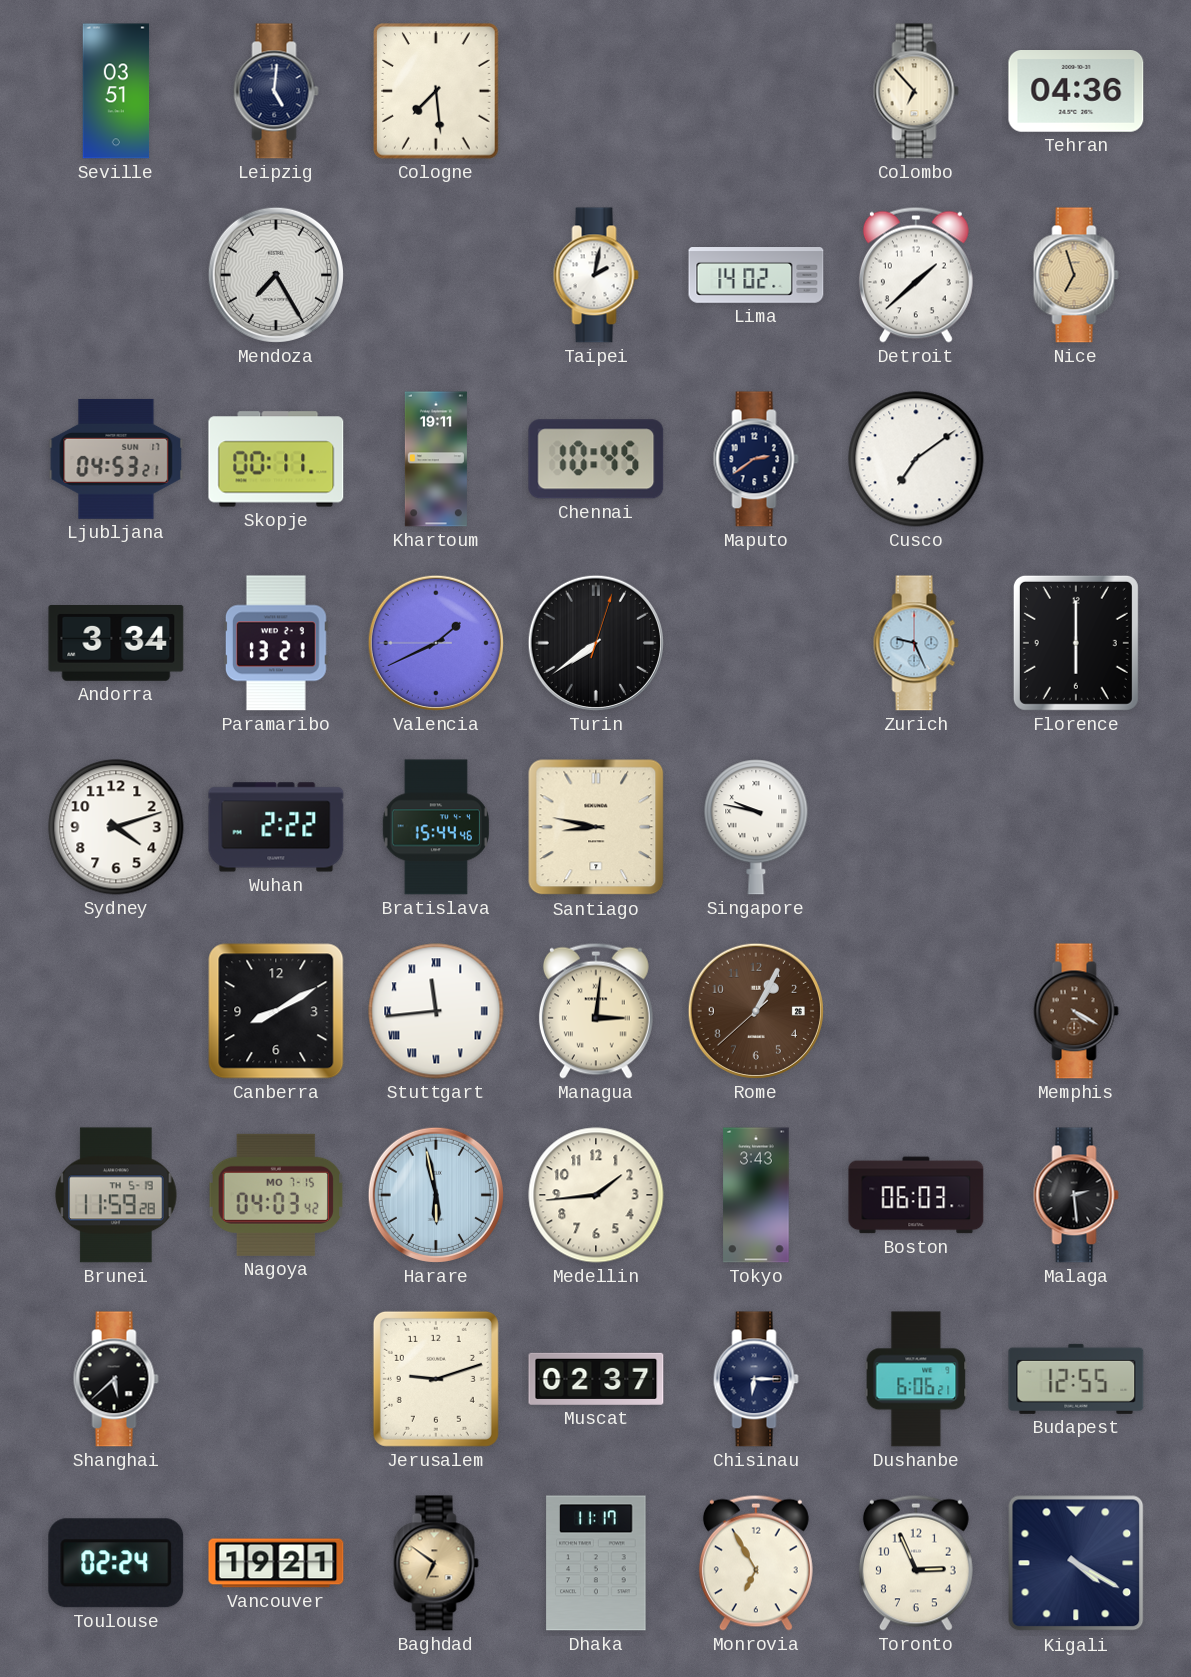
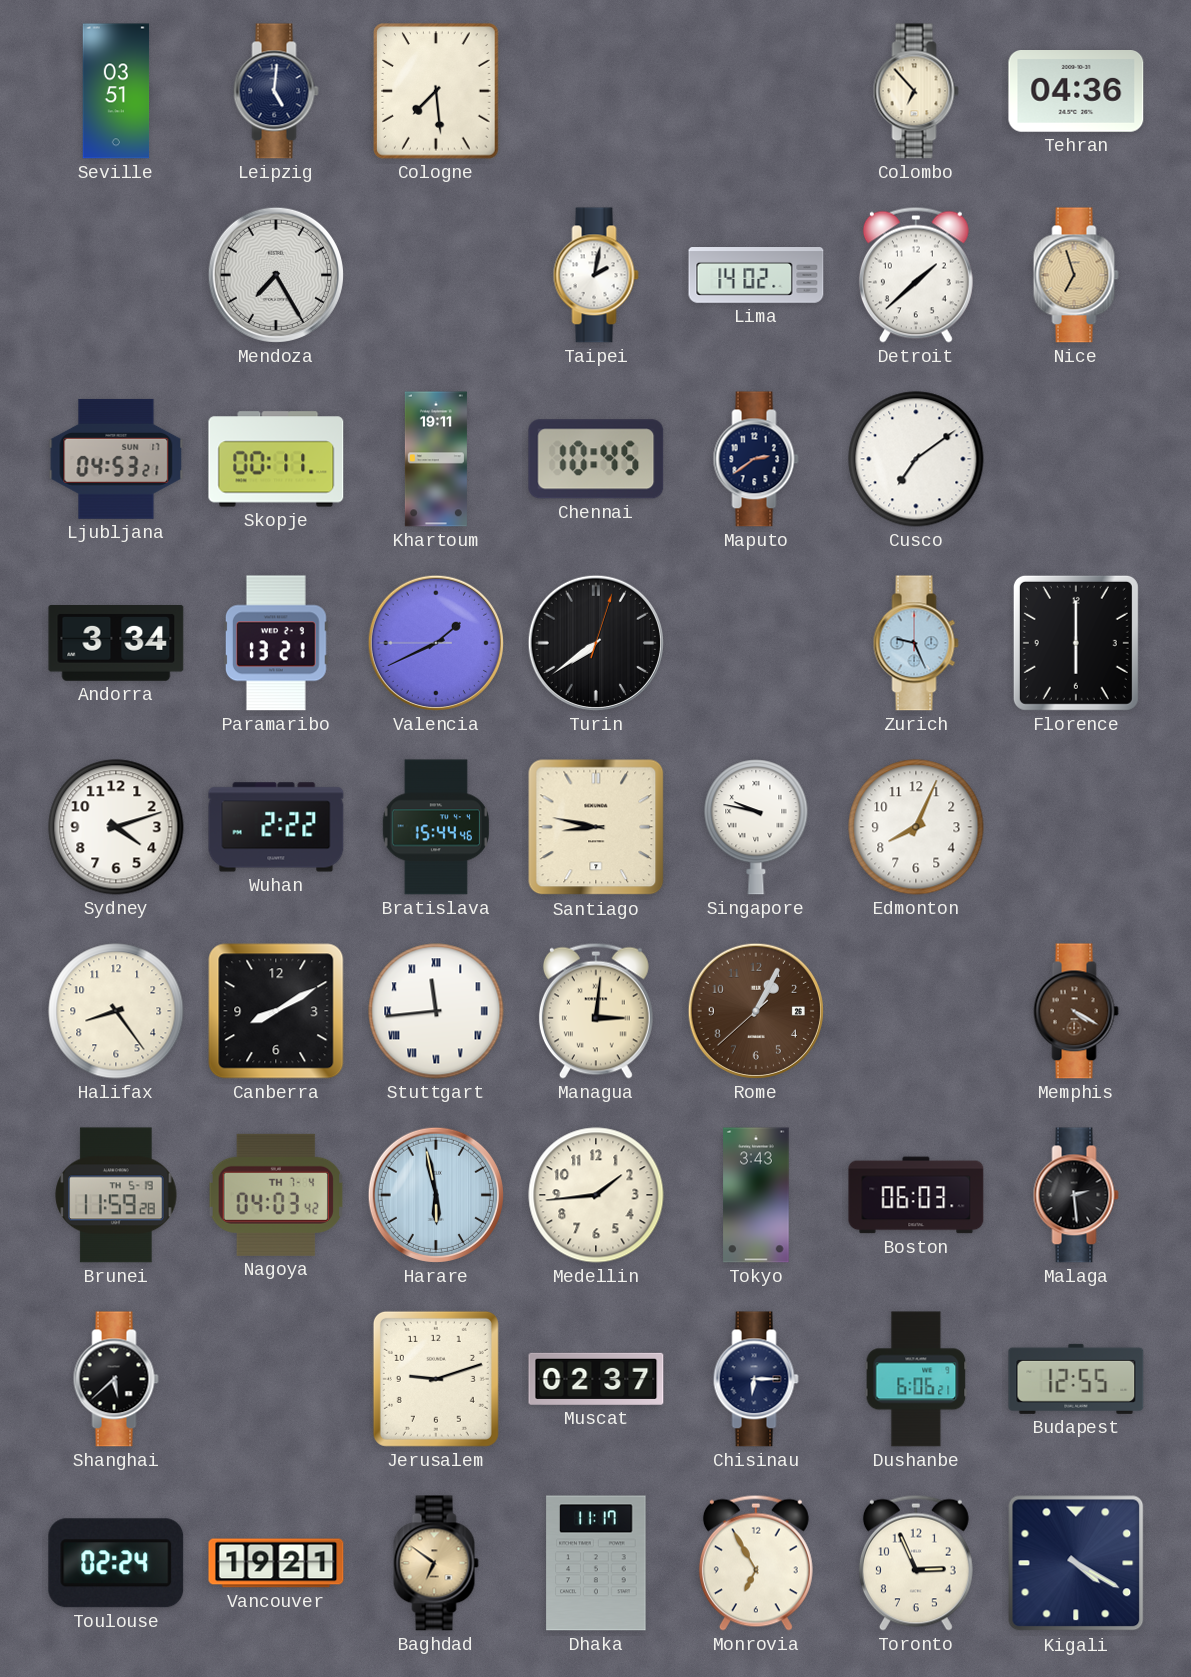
Edmonton: none -> 8:04 (916, 827)
Halifax: none -> 8:24 (116, 1011)
Nagoya date: MO 7-15 -> TH 7-4 (275, 1195)
